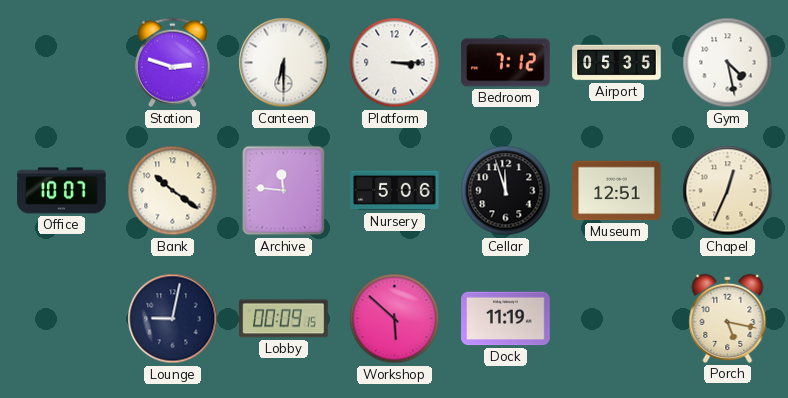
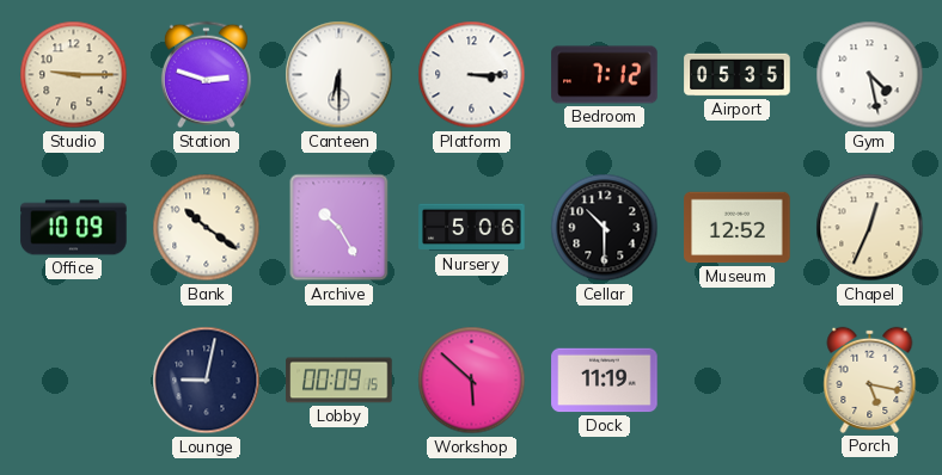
Studio: none -> 9:15 (74, 75)
Office: 10:07 -> 10:09 (74, 228)
Archive: 11:46 -> 10:25 (340, 228)
Cellar: 11:57 -> 10:30 (605, 228)
Museum: 12:51 -> 12:52 (738, 228)
